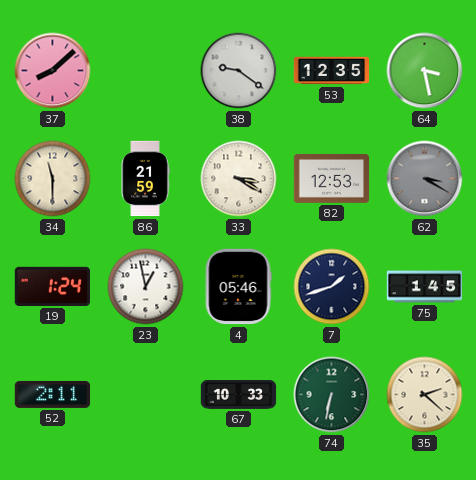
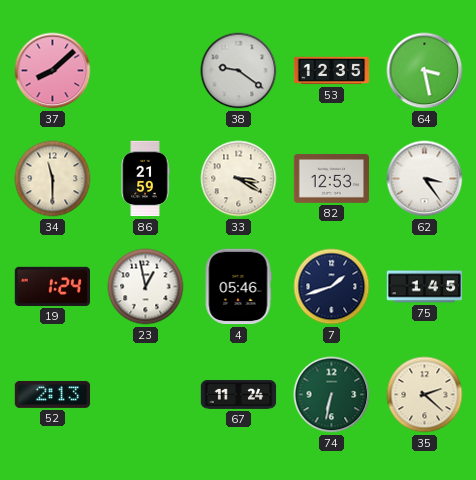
62: 3:20 -> 3:24 (425, 179)
62 dial: grey -> white (425, 179)
52: 2:11 -> 2:13 (53, 394)
67: 10:33 -> 11:24 (239, 395)
